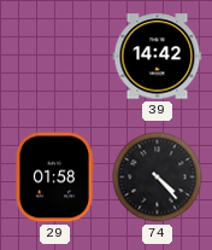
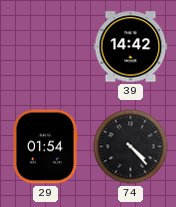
29: 01:58 -> 01:54 (46, 147)
